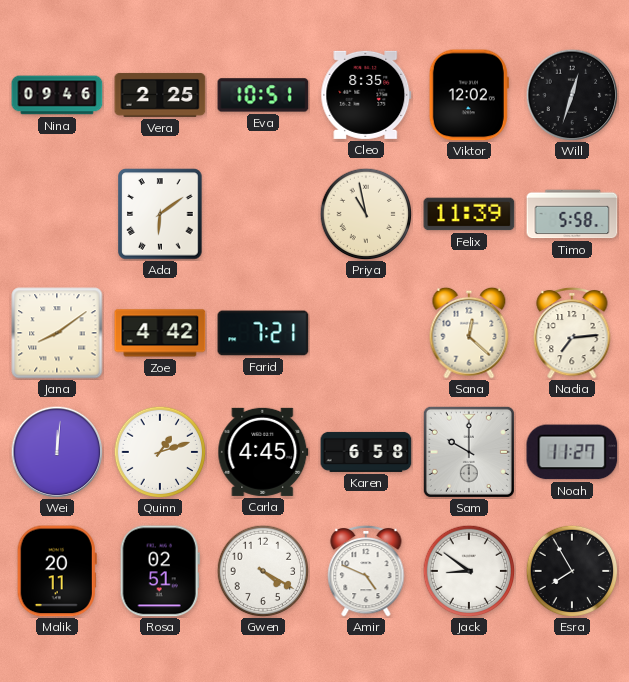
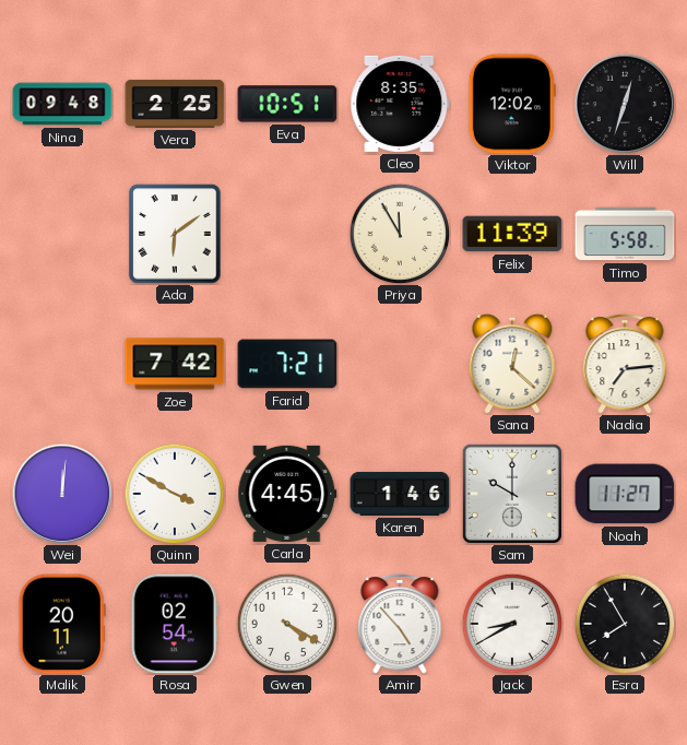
Nina: 09:46 -> 09:48 (62, 104)
Priya: 10:58 -> 11:55 (400, 234)
Jana: 8:09 -> none (57, 333)
Zoe: 4:42 -> 7:42 (175, 364)
Quinn: 1:12 -> 3:50 (175, 494)
Karen: 6:58 -> 1:46 (400, 494)
Rosa: 02:51 -> 02:54 (175, 624)
Amir: 4:49 -> 4:53 (400, 624)
Jack: 8:51 -> 8:40 (512, 624)
